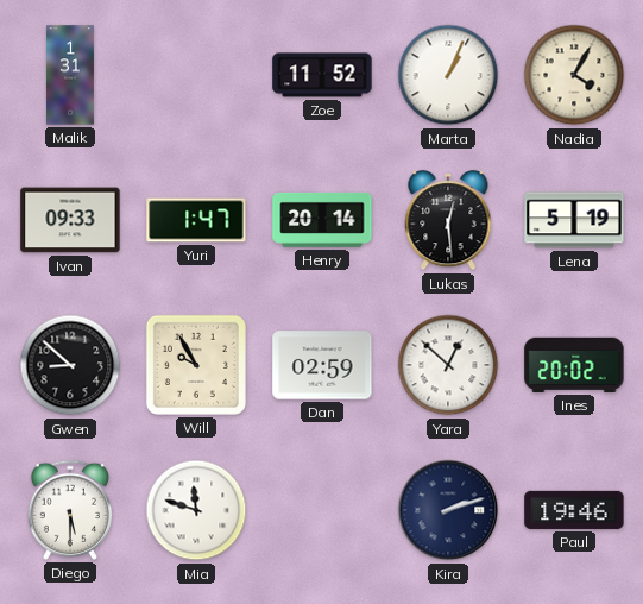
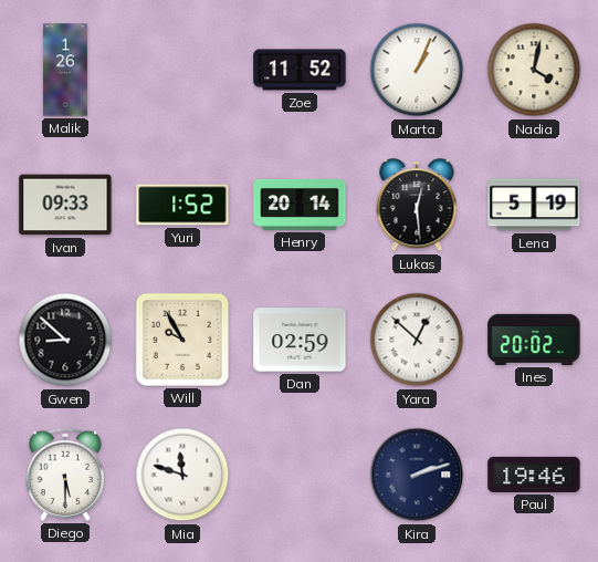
Malik: 1:31 -> 1:26 (65, 70)
Nadia: 4:05 -> 4:02 (534, 70)
Yuri: 1:47 -> 1:52 (182, 205)
